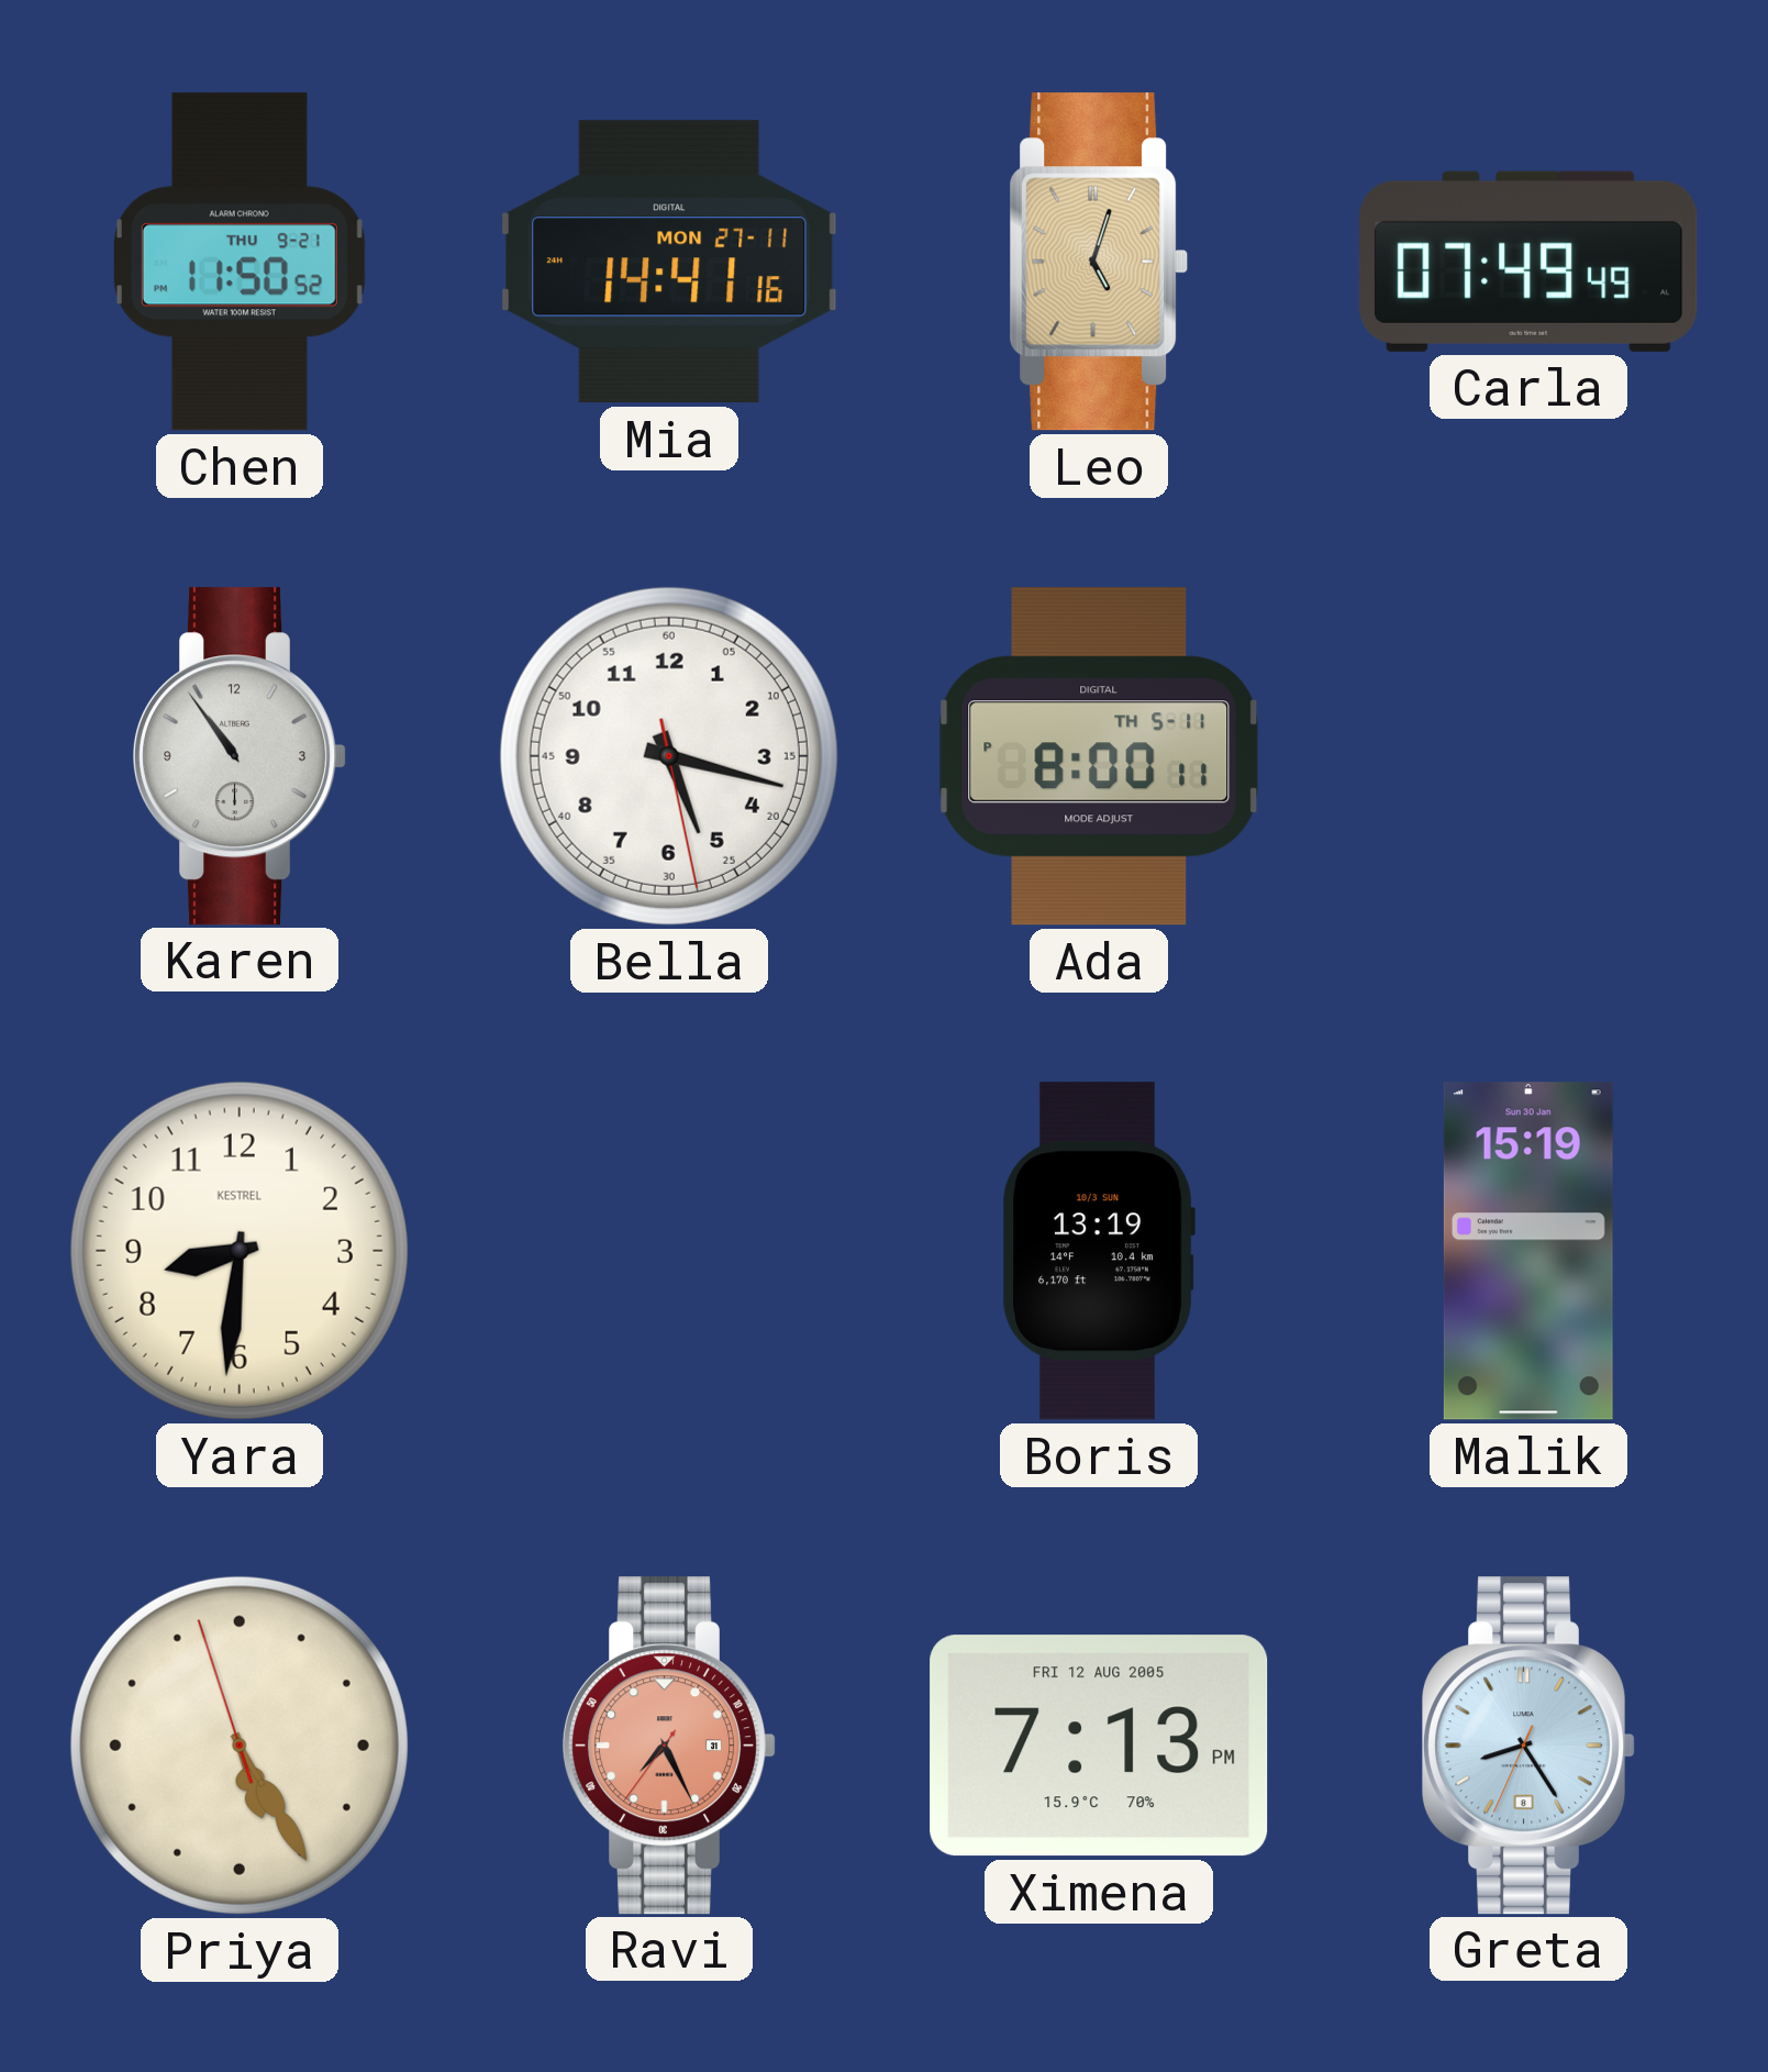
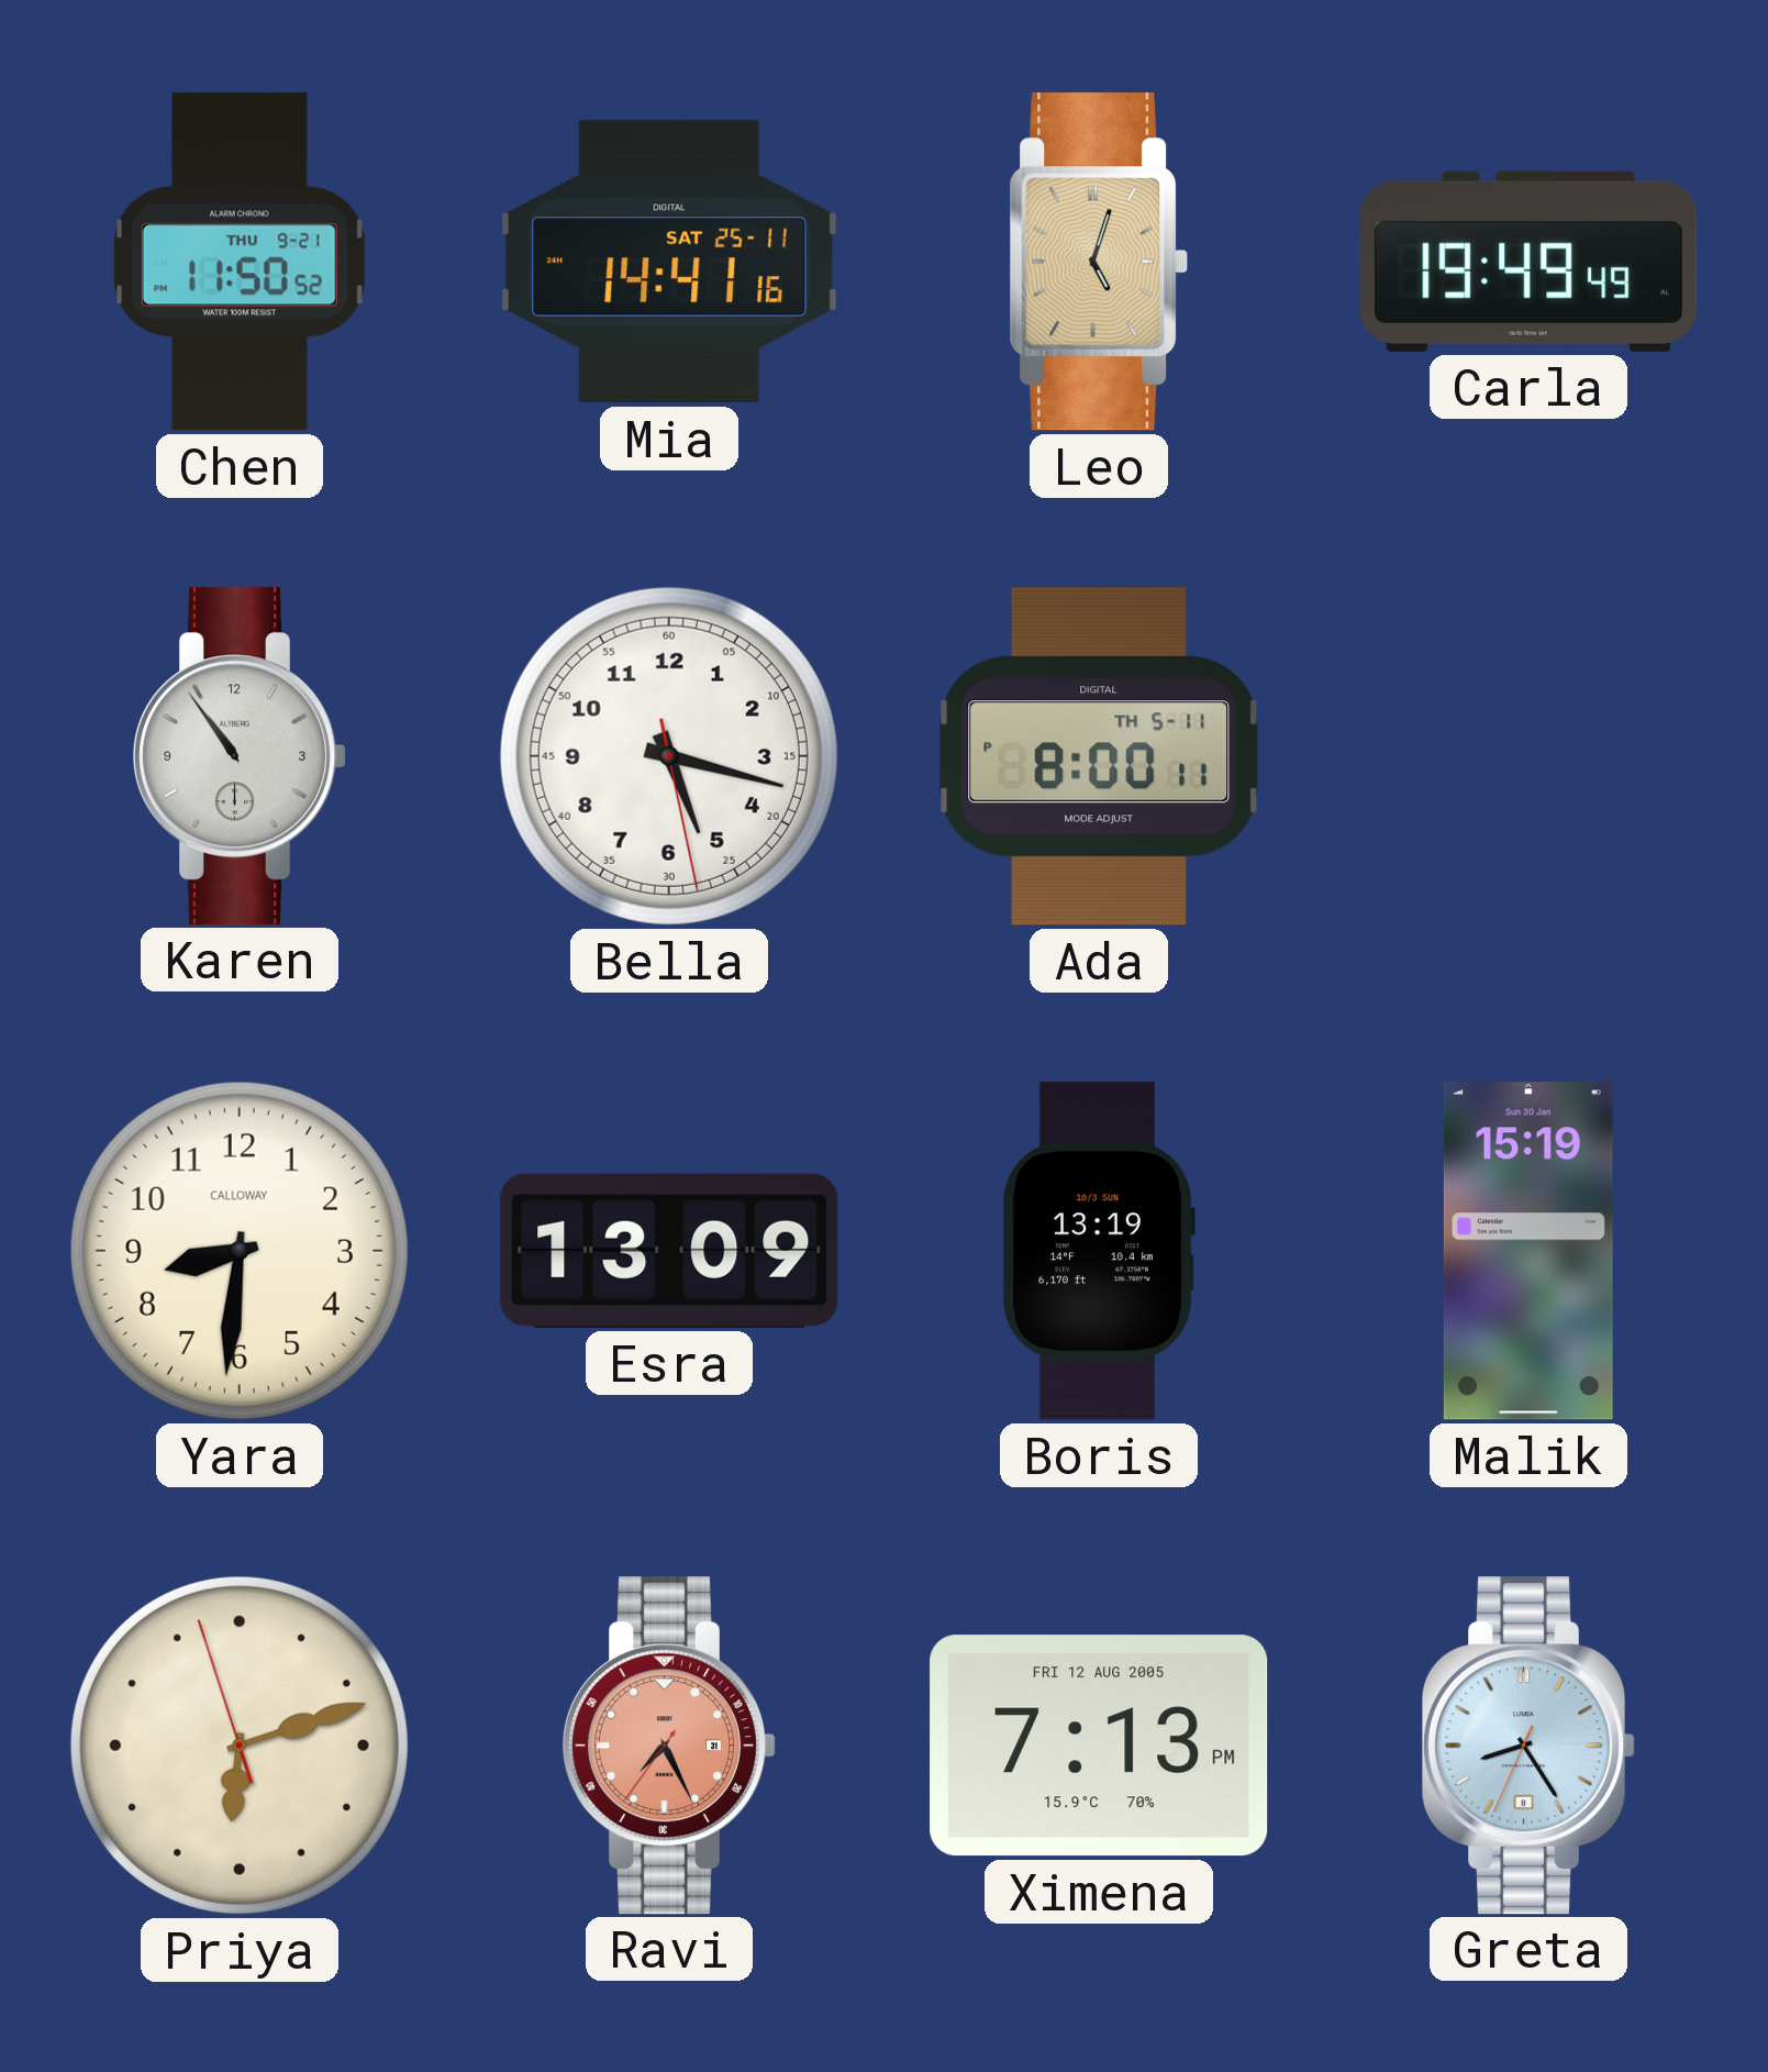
Mia date: MON 27-11 -> SAT 25-11 (669, 262)
Carla: 07:49 -> 19:49 (1528, 262)
Yara brand: KESTREL -> CALLOWAY (240, 1251)
Esra: none -> 13:09 (669, 1251)
Priya: 5:24 -> 6:11 (240, 1746)
